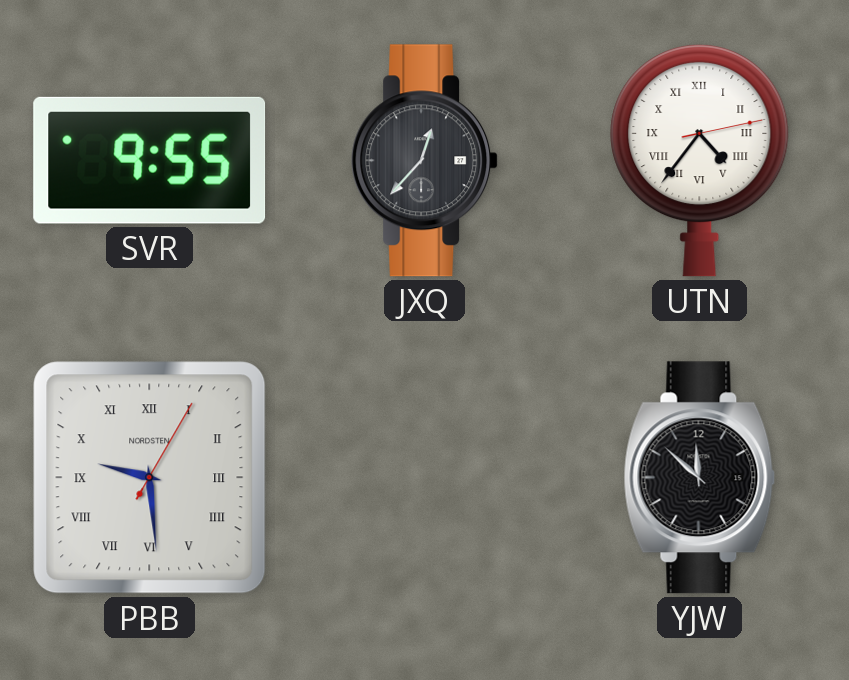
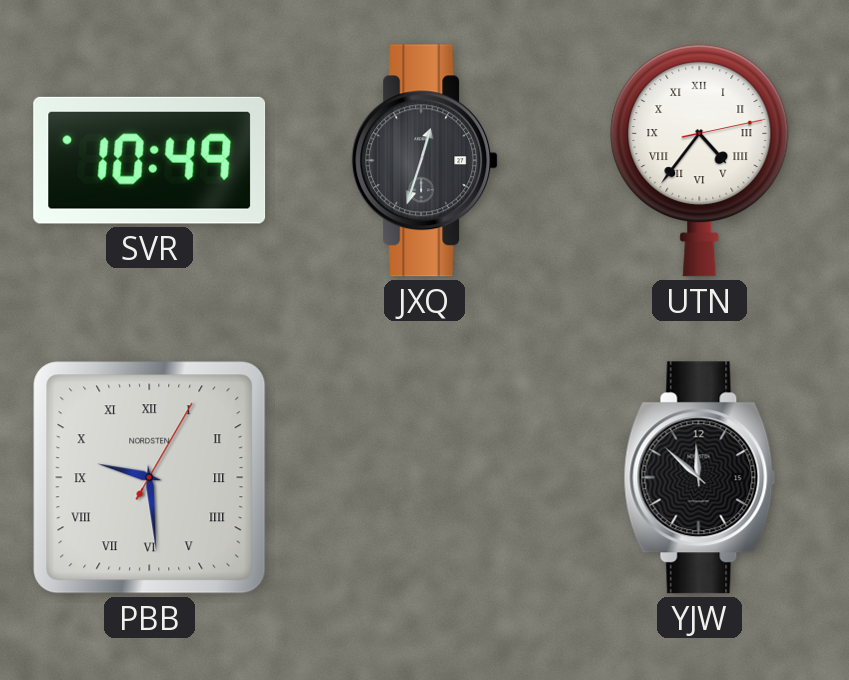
SVR: 9:55 -> 10:49 (150, 160)
JXQ: 12:37 -> 12:33 (425, 161)
